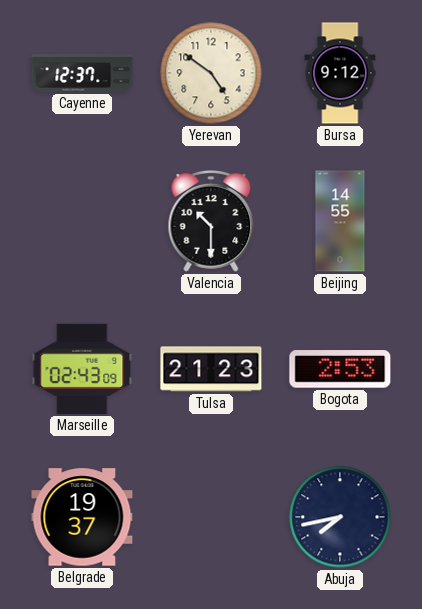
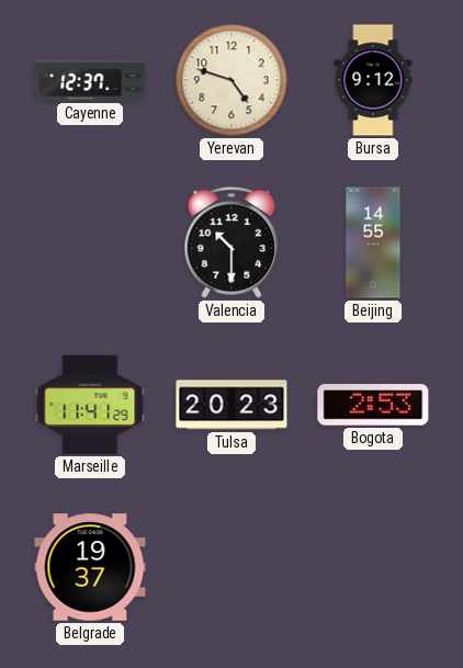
Yerevan: 4:51 -> 4:48 (231, 80)
Marseille: 02:43 -> 11:41 (90, 405)
Tulsa: 21:23 -> 20:23 (231, 405)
Abuja: 7:43 -> none (340, 517)
